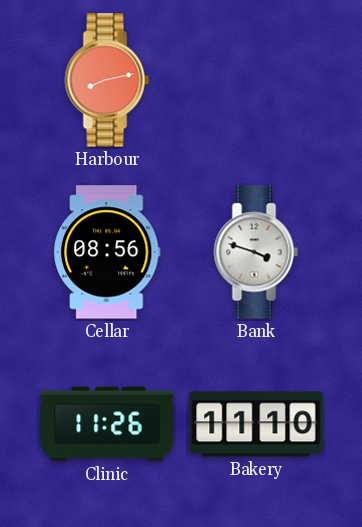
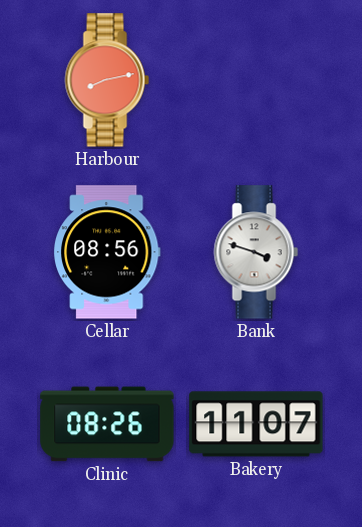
Clinic: 11:26 -> 08:26 (107, 424)
Bakery: 11:10 -> 11:07 (256, 424)
